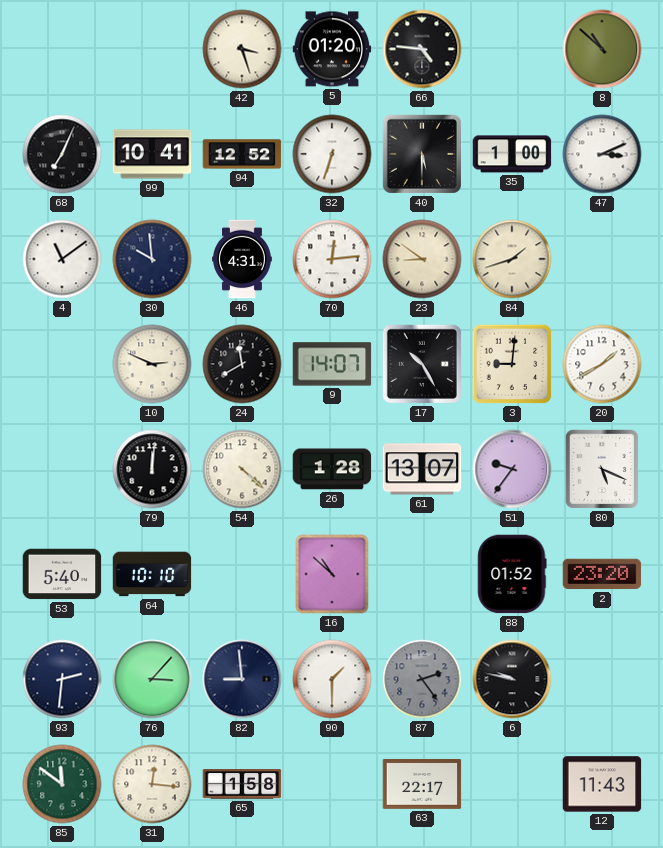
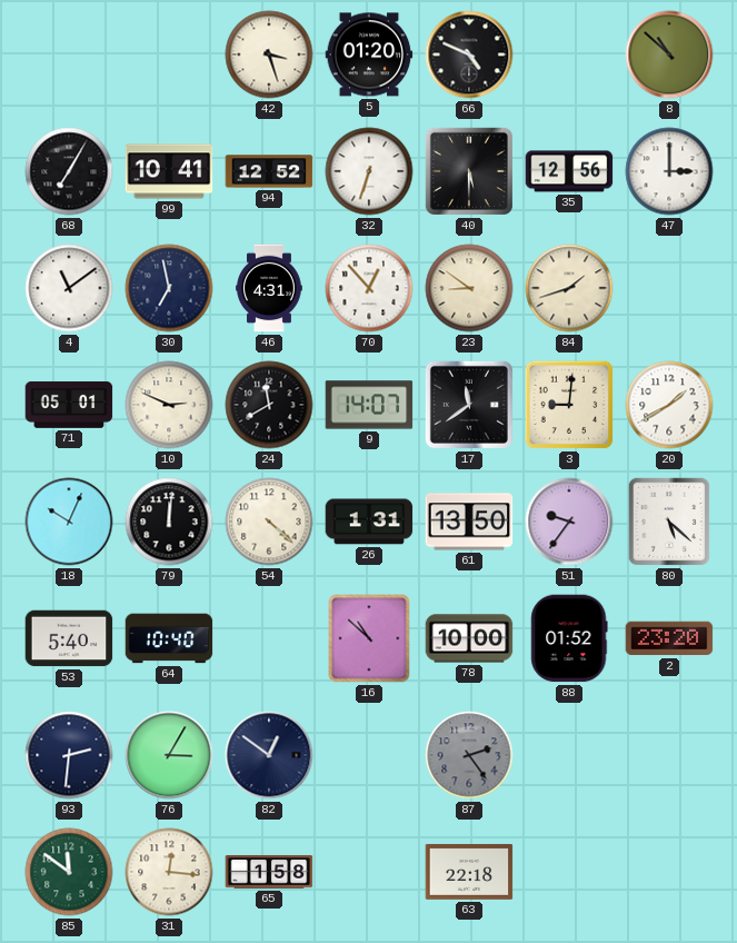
66: 4:46 -> 4:49 (469, 54)
68: 7:04 -> 7:05 (69, 171)
35: 1:00 -> 12:56 (569, 171)
47: 3:11 -> 3:00 (669, 171)
30: 9:59 -> 6:58 (169, 288)
70: 12:14 -> 12:53 (369, 288)
71: none -> 05:01 (69, 405)
17: 10:25 -> 11:39 (469, 405)
18: none -> 10:04 (69, 522)
26: 1:28 -> 1:31 (369, 522)
61: 13:07 -> 13:50 (469, 522)
80: 5:19 -> 5:22 (669, 522)
64: 10:10 -> 10:40 (169, 638)
78: none -> 10:00 (469, 638)
76: 3:07 -> 3:05 (169, 755)
82: 8:59 -> 12:51 (269, 755)
90: 1:30 -> none (332, 679)
6: 9:47 -> none (512, 679)
63: 22:17 -> 22:18 (469, 872)
12: 11:43 -> none (602, 784)
